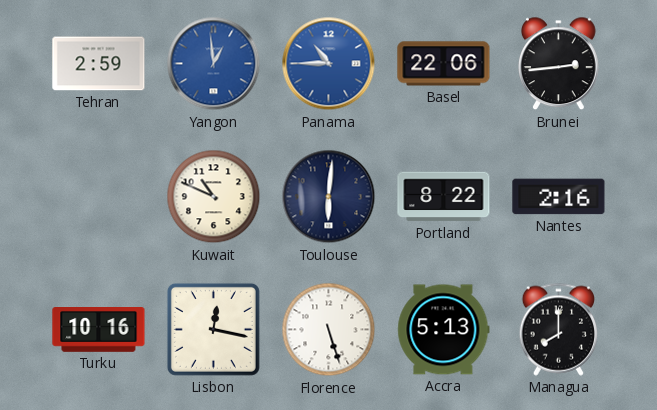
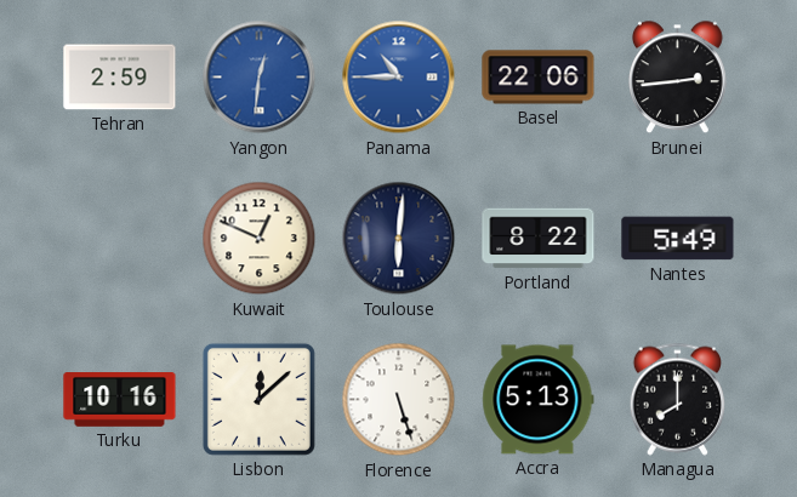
Yangon: 12:59 -> 12:31 (260, 78)
Kuwait: 10:49 -> 12:49 (260, 239)
Nantes: 2:16 -> 5:49 (678, 239)
Lisbon: 12:17 -> 12:08 (258, 399)
